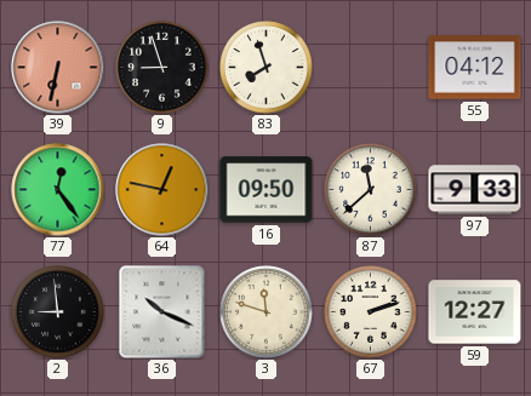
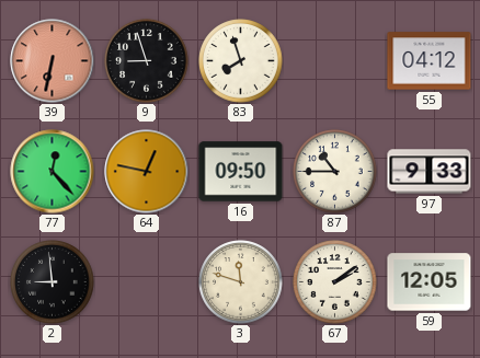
77: 12:24 -> 12:23 (53, 172)
87: 11:38 -> 10:45 (335, 172)
36: 10:19 -> none (162, 312)
67: 2:12 -> 2:09 (335, 282)
59: 12:27 -> 12:05 (430, 282)
